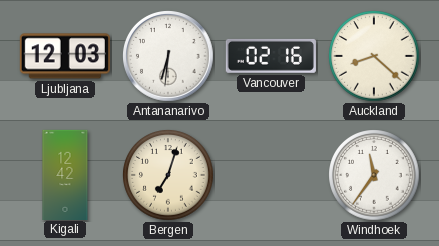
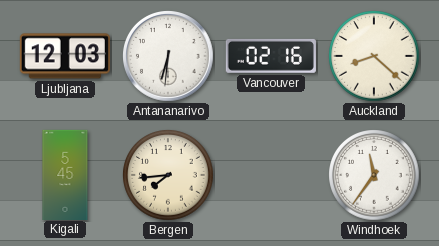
Kigali: 12:42 -> 5:45 (65, 174)
Bergen: 7:03 -> 7:44 (168, 175)
